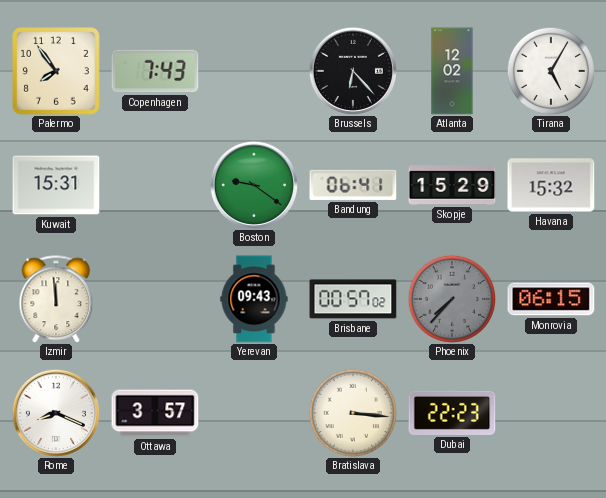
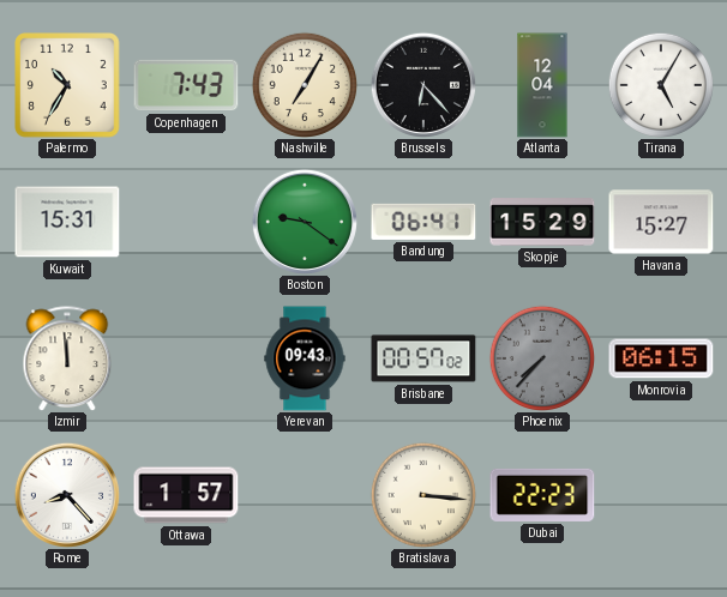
Palermo: 7:54 -> 10:35 (68, 86)
Nashville: none -> 7:05 (304, 84)
Atlanta: 12:02 -> 12:04 (542, 85)
Havana: 15:32 -> 15:27 (661, 222)
Rome: 8:19 -> 8:23 (67, 495)
Ottawa: 3:57 -> 1:57 (186, 495)
